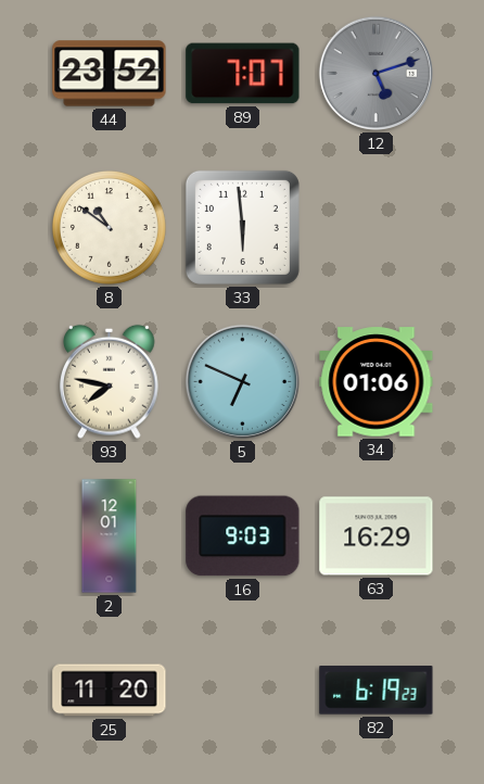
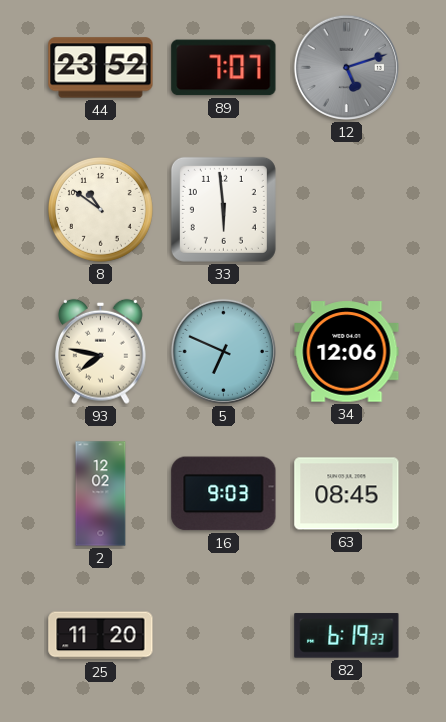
34: 01:06 -> 12:06 (347, 352)
2: 12:01 -> 12:02 (101, 494)
63: 16:29 -> 08:45 (347, 494)
